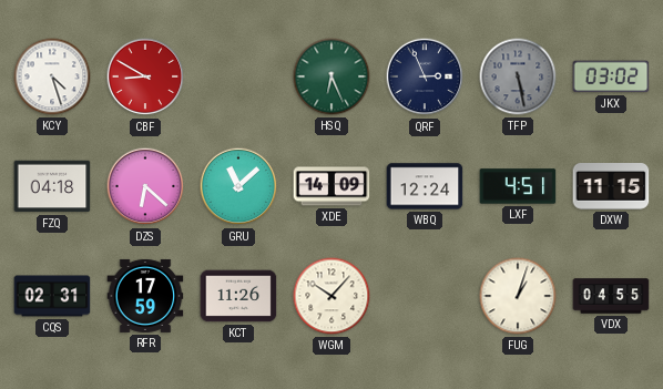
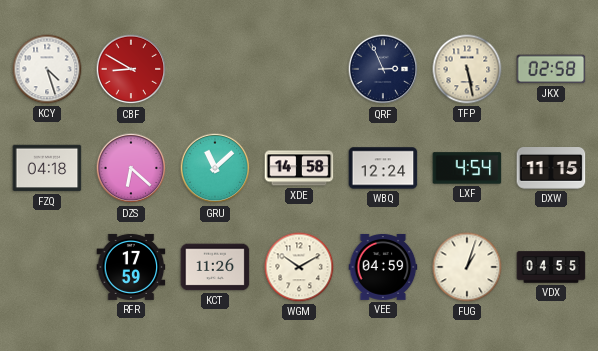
HSQ: 6:26 -> none (331, 76)
TFP dial: grey -> cream (467, 69)
JKX: 03:02 -> 02:58 (551, 69)
XDE: 14:09 -> 14:58 (299, 168)
LXF: 4:51 -> 4:54 (467, 168)
CQS: 02:31 -> none (52, 296)
WGM: 10:07 -> 10:10 (299, 267)
VEE: none -> 04:59 (383, 267)
